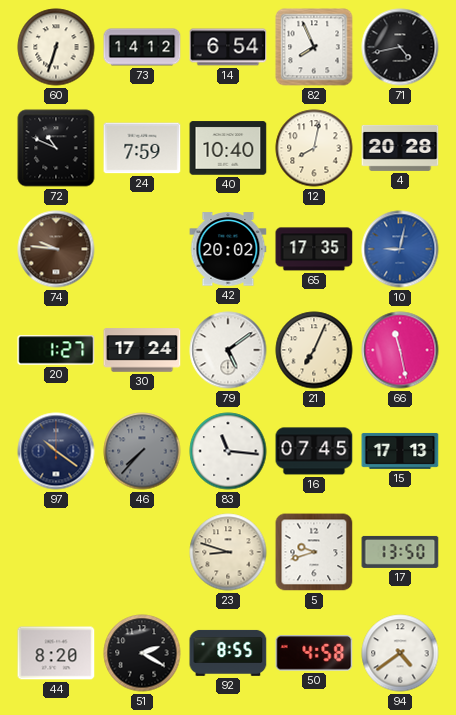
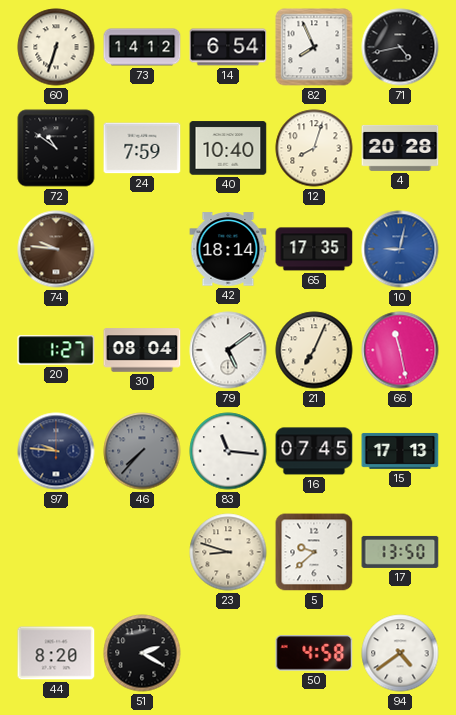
72: 10:49 -> 10:51 (56, 148)
12: 8:02 -> 8:03 (314, 148)
42: 20:02 -> 18:14 (228, 249)
30: 17:24 -> 08:04 (142, 350)
97: 10:21 -> 9:46 (56, 451)
5: 9:42 -> 9:38 (314, 552)
92: 8:55 -> none (228, 653)
